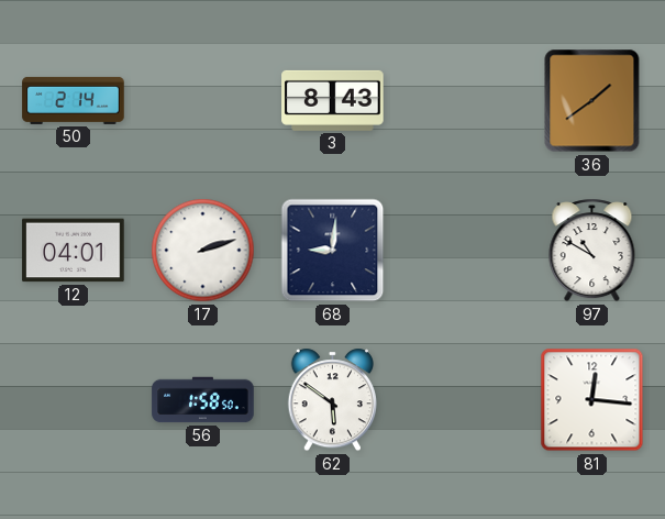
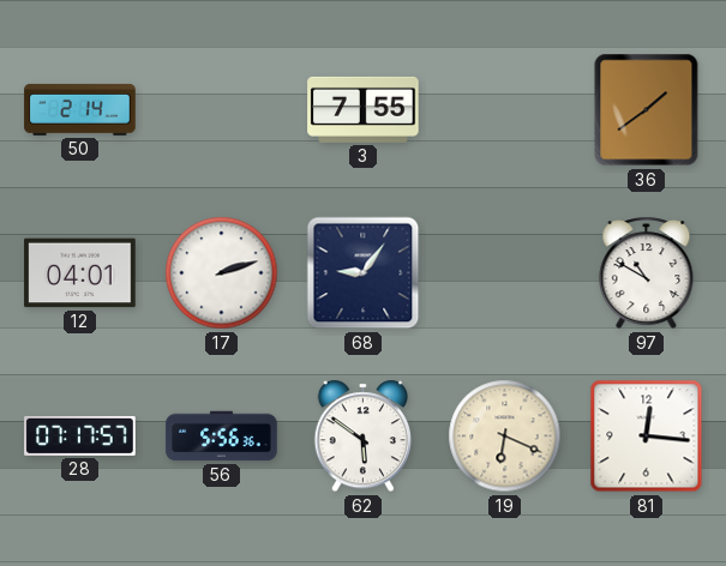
3: 8:43 -> 7:55 (364, 109)
68: 9:01 -> 9:06 (364, 273)
28: none -> 07:17 (80, 435)
56: 1:58 -> 5:56 (222, 436)
19: none -> 6:19 (505, 436)
